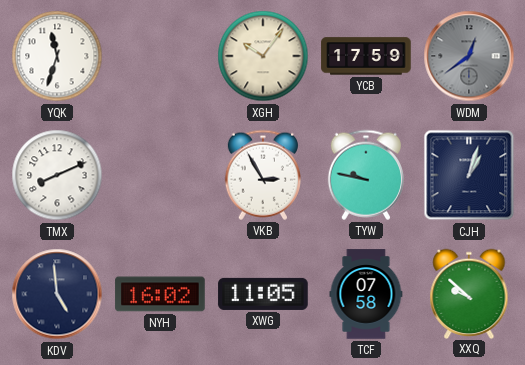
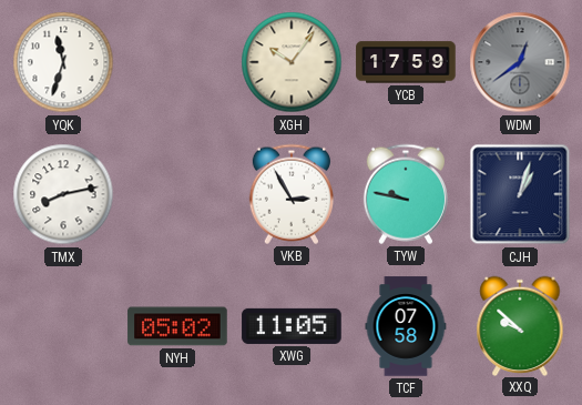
TMX: 8:11 -> 8:13 (63, 194)
KDV: 4:59 -> none (57, 294)
NYH: 16:02 -> 05:02 (177, 326)
